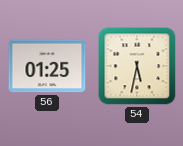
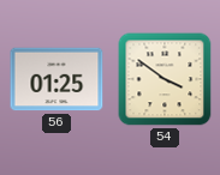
54: 5:32 -> 3:51 (165, 79)
